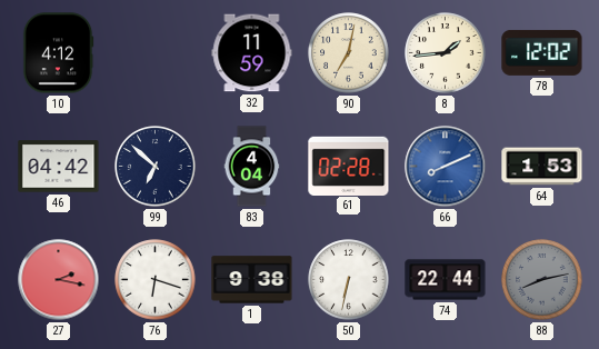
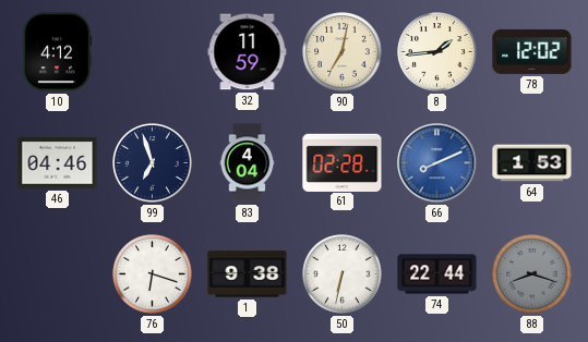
46: 04:42 -> 04:46 (58, 163)
99: 6:52 -> 6:57 (153, 163)
27: 2:17 -> none (59, 280)
88: 8:13 -> 8:18 (532, 274)
